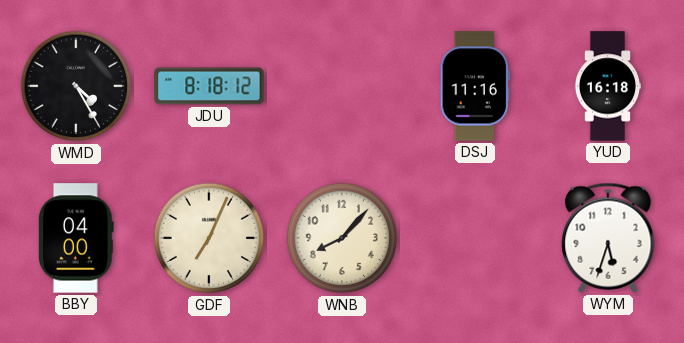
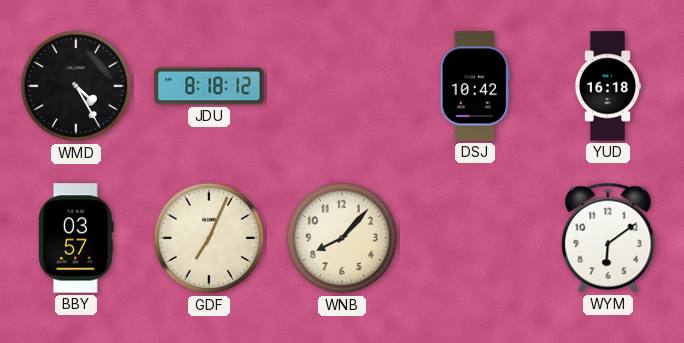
DSJ: 11:16 -> 10:42 (475, 86)
BBY: 04:00 -> 03:57 (76, 238)
WYM: 5:33 -> 6:09 (608, 238)
